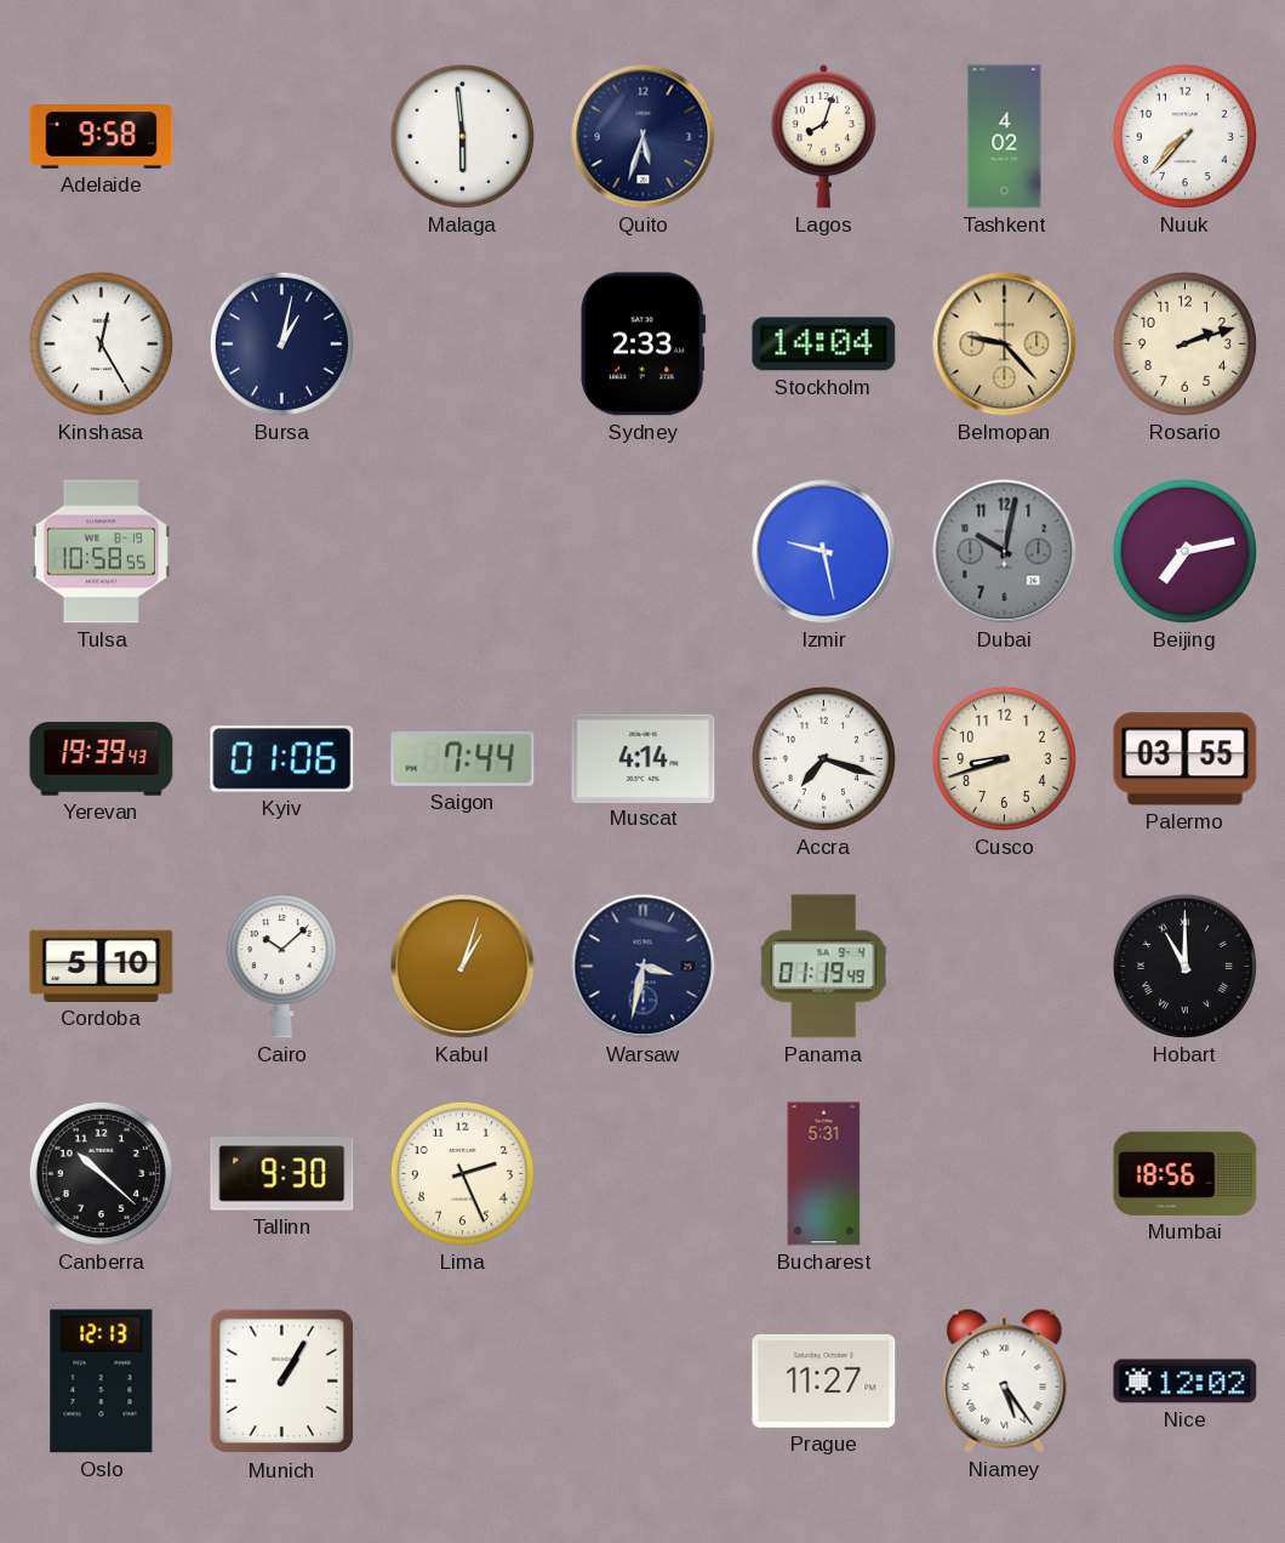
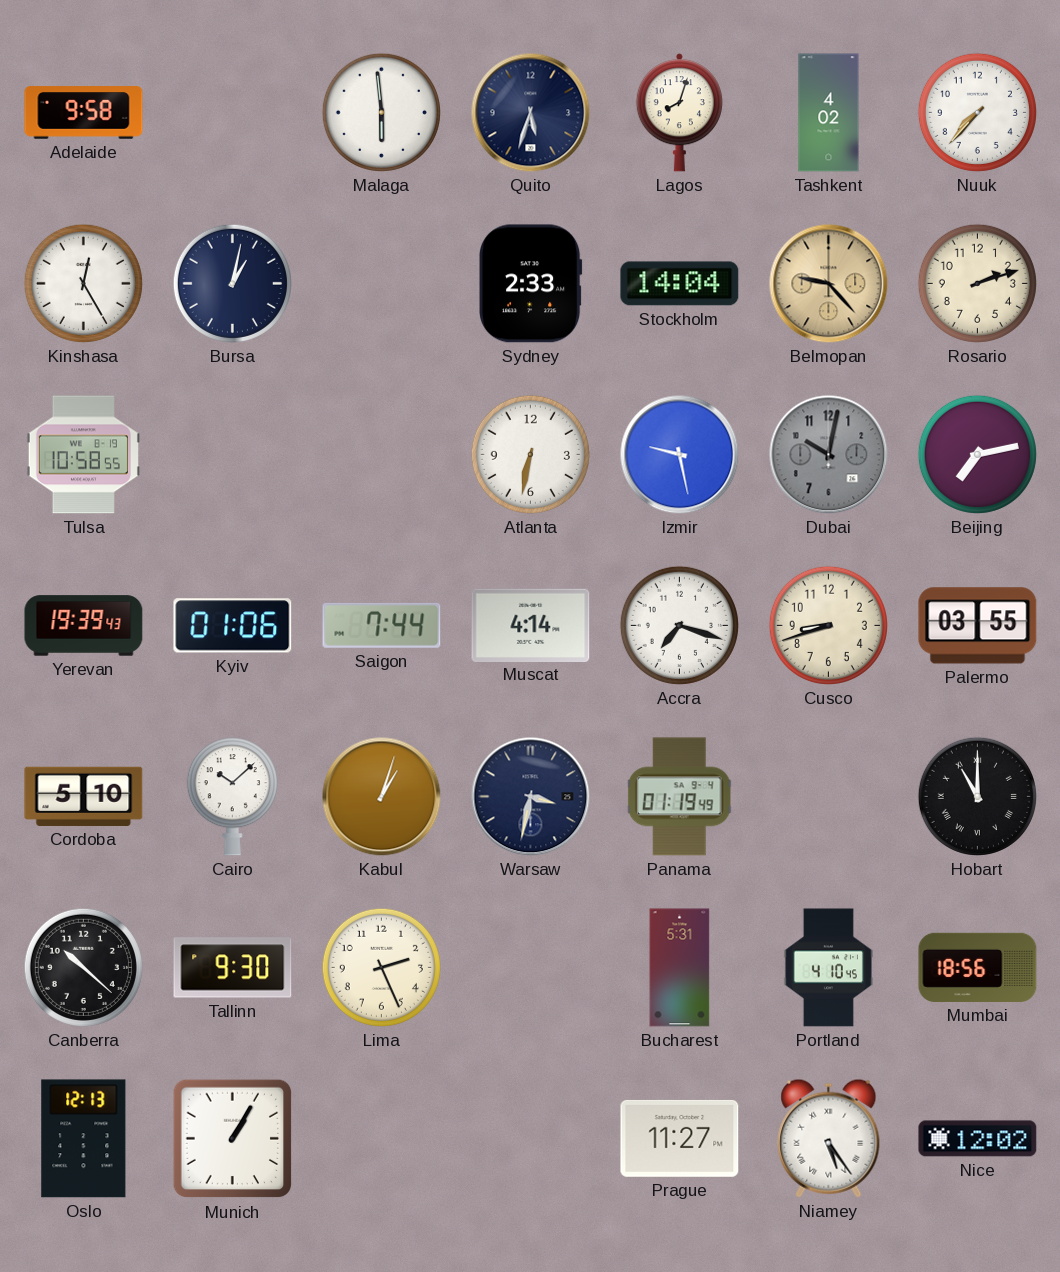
Atlanta: none -> 6:32 (530, 454)
Portland: none -> 4:10 (828, 968)
